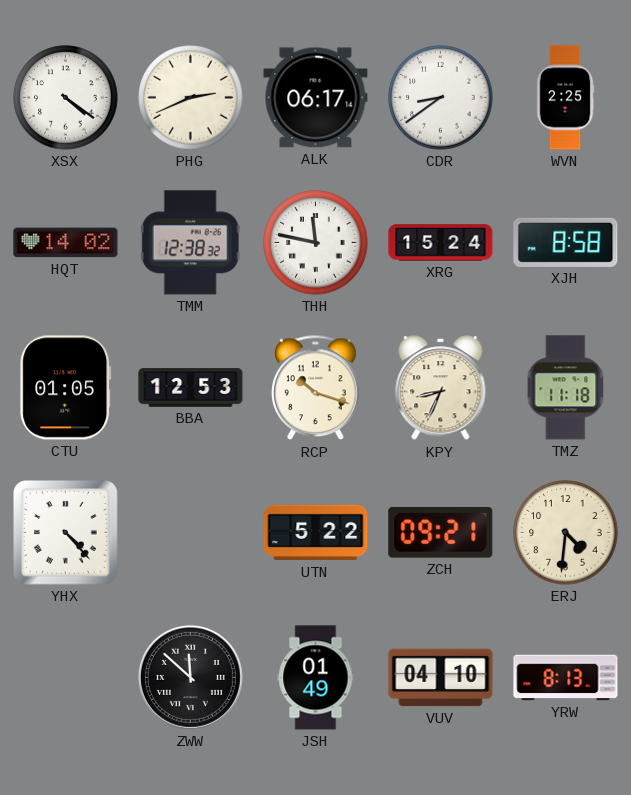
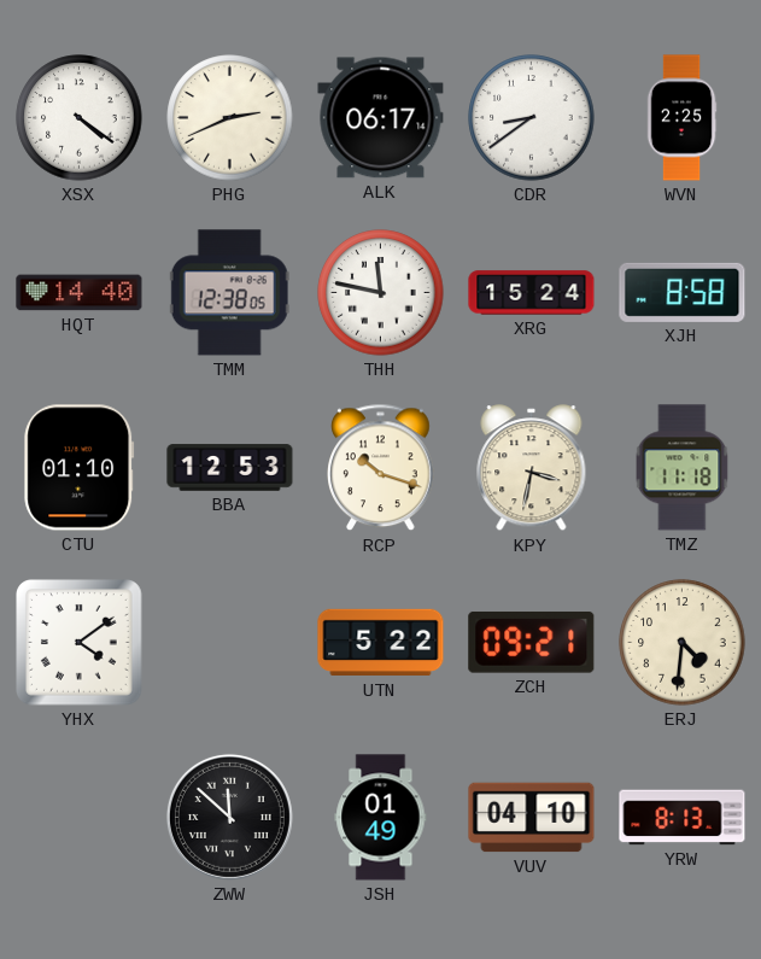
HQT: 14:02 -> 14:40 (80, 293)
TMM: 12:38:32 -> 12:38:05 (229, 293)
CTU: 01:05 -> 01:10 (80, 468)
KPY: 8:34 -> 3:32 (532, 468)
YHX: 4:23 -> 4:09 (80, 643)
